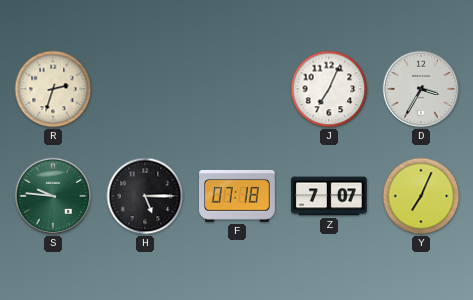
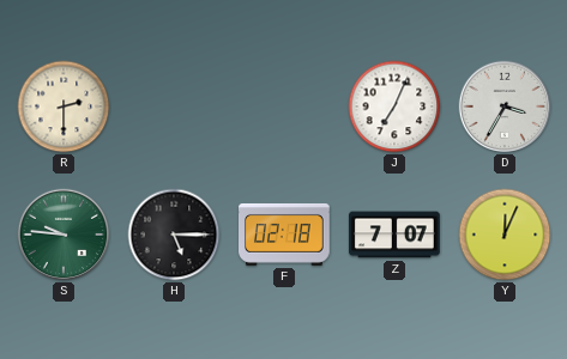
R: 2:33 -> 2:30 (64, 107)
F: 07:18 -> 02:18 (285, 235)
Y: 7:04 -> 12:04 (505, 235)
